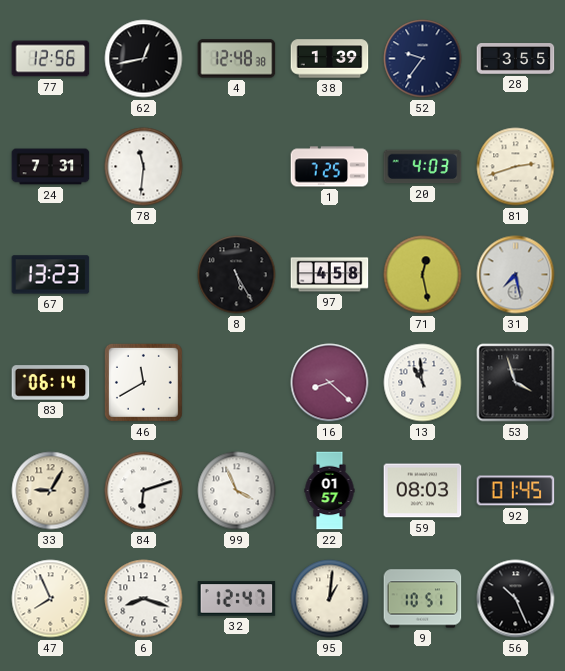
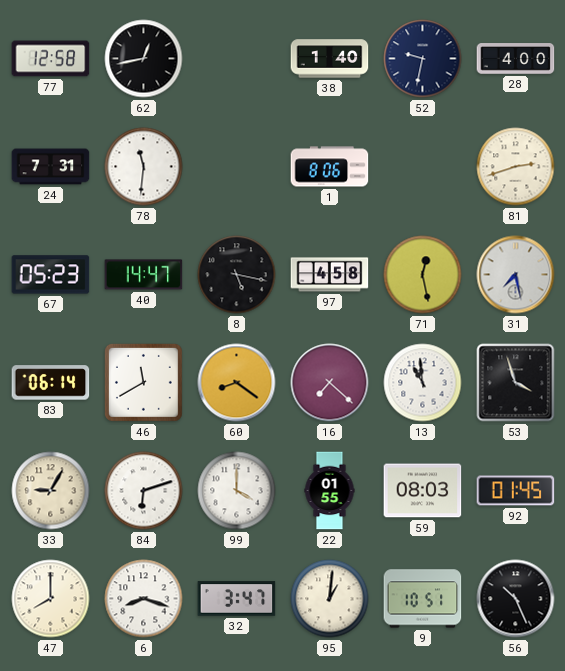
77: 12:56 -> 12:58 (51, 59)
4: 12:48 -> none (237, 59)
38: 1:39 -> 1:40 (330, 59)
52: 9:36 -> 9:32 (423, 59)
28: 3:55 -> 4:00 (516, 59)
1: 7:25 -> 8:06 (330, 167)
20: 4:03 -> none (423, 167)
67: 13:23 -> 05:23 (51, 275)
40: none -> 14:47 (144, 275)
8: 5:25 -> 5:17 (237, 275)
60: none -> 8:21 (237, 383)
16: 8:22 -> 7:22 (330, 383)
99: 3:56 -> 4:00 (237, 491)
22: 01:57 -> 01:55 (330, 491)
47: 7:56 -> 8:00 (51, 599)
32: 12:47 -> 3:47 (237, 599)
